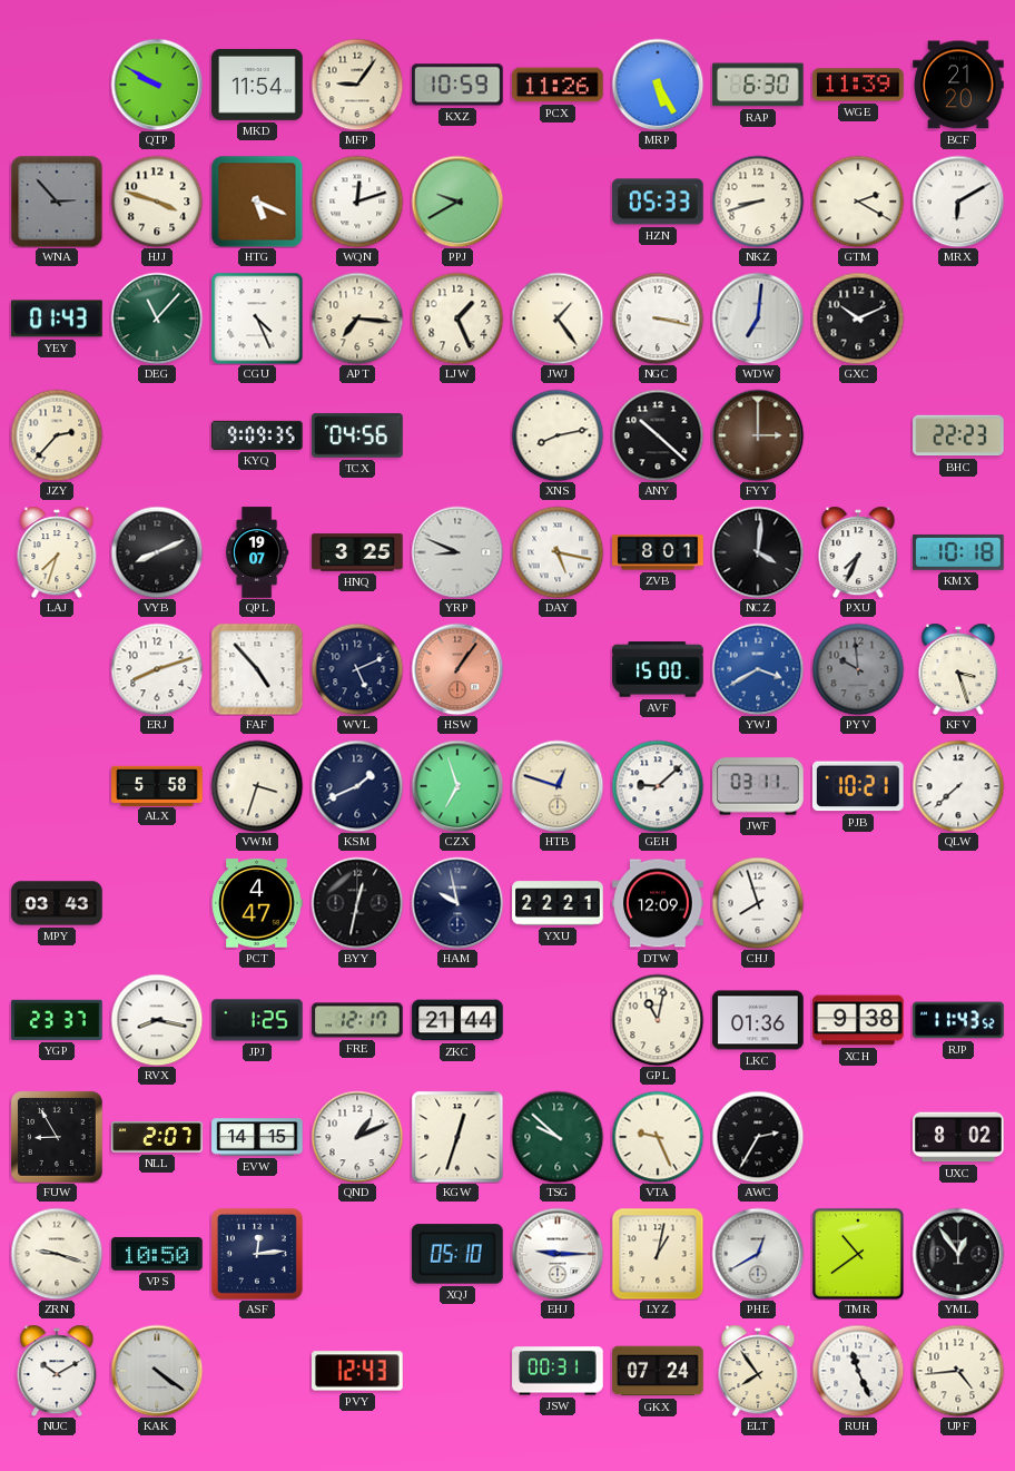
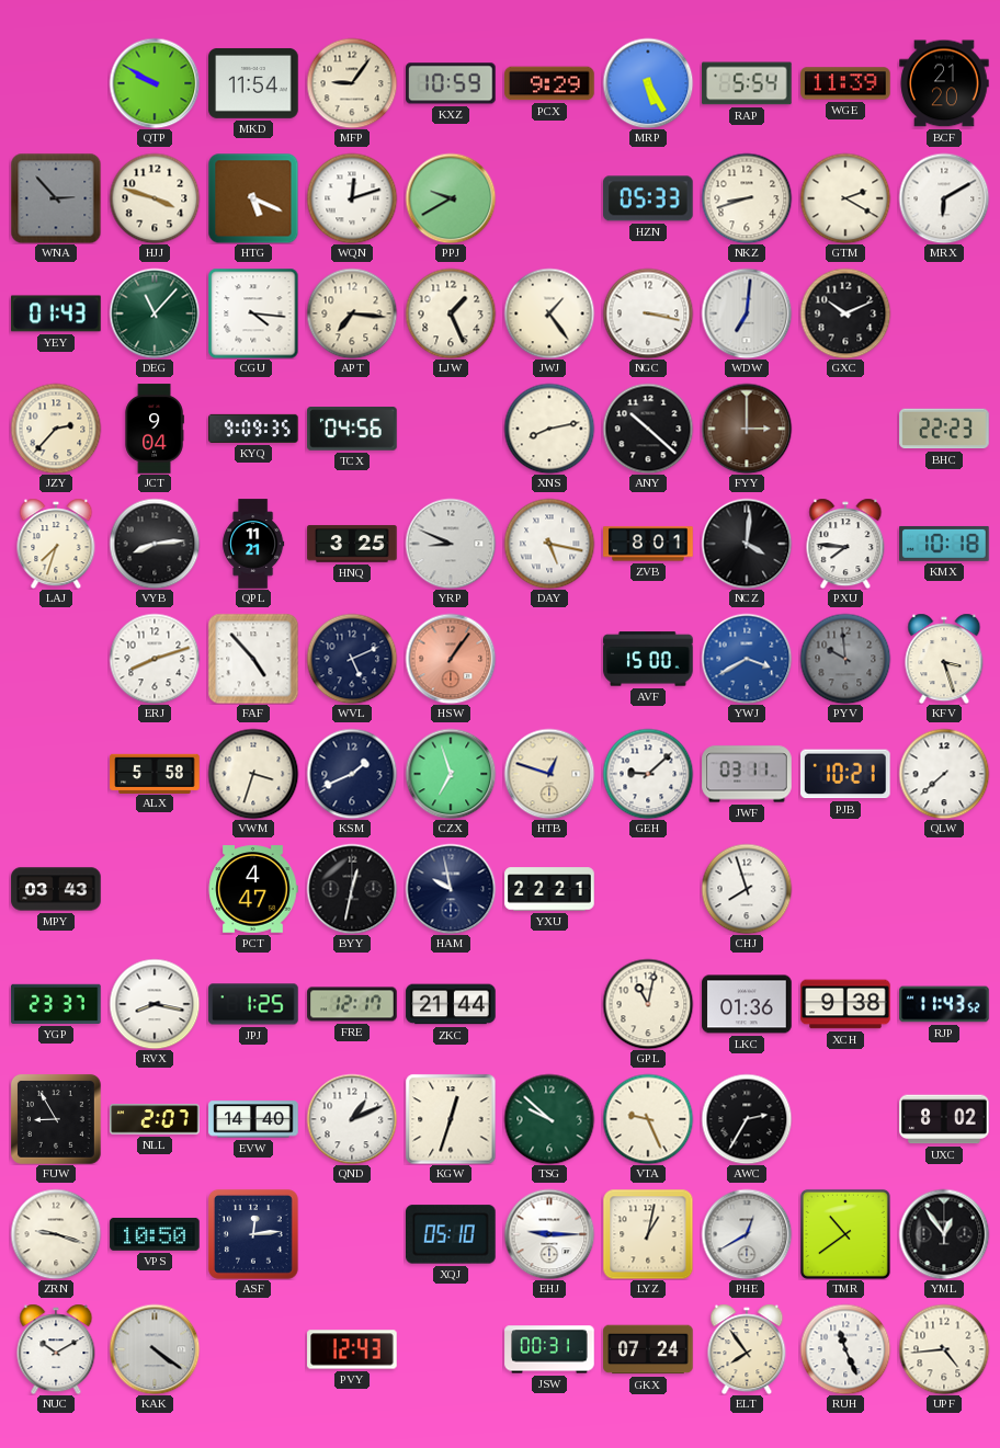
PCX: 11:26 -> 9:29 (549, 83)
RAP: 6:30 -> 5:54 (747, 83)
CGU: 4:26 -> 4:16 (253, 313)
JCT: none -> 9:04 (155, 429)
VYB: 8:11 -> 8:14 (155, 544)
QPL: 19:07 -> 11:21 (253, 544)
PXU: 7:34 -> 7:46 (845, 544)
DTW: 12:09 -> none (658, 903)
EVW: 14:15 -> 14:40 (253, 1119)
